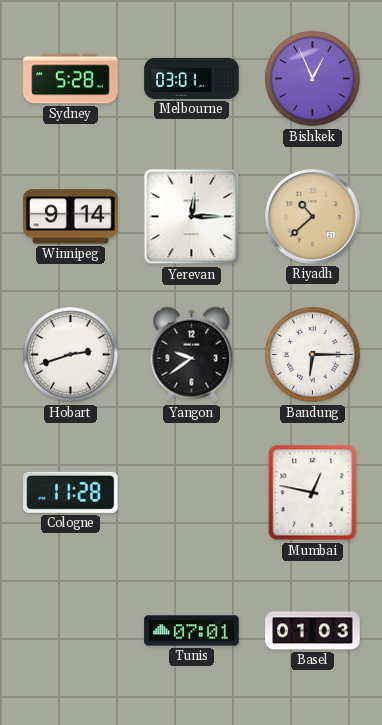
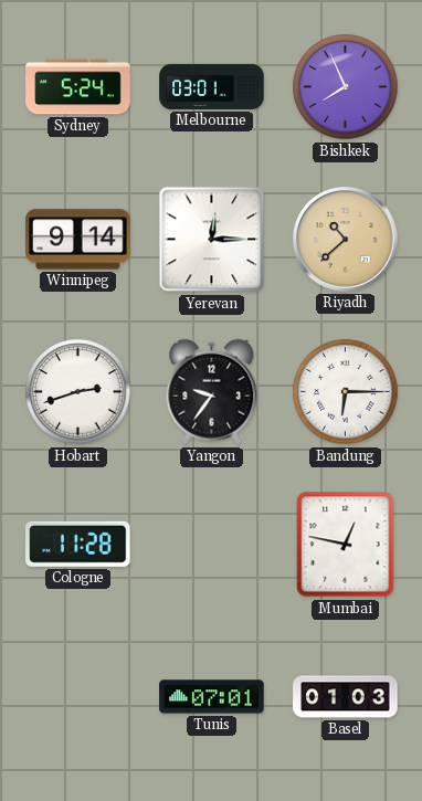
Sydney: 5:28 -> 5:24 (78, 87)
Bishkek: 12:56 -> 7:56 (346, 87)
Yangon: 9:39 -> 9:36 (212, 392)
